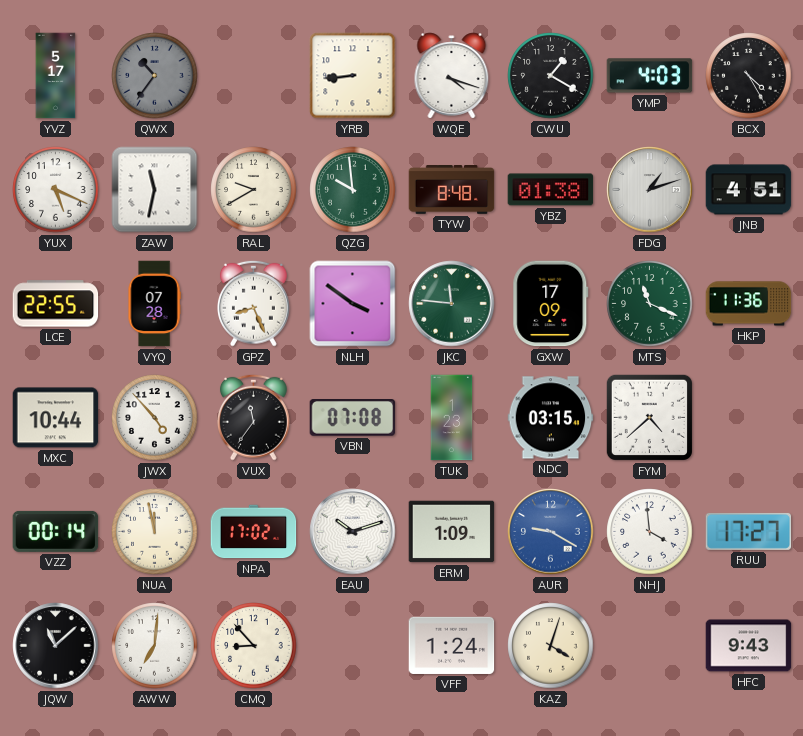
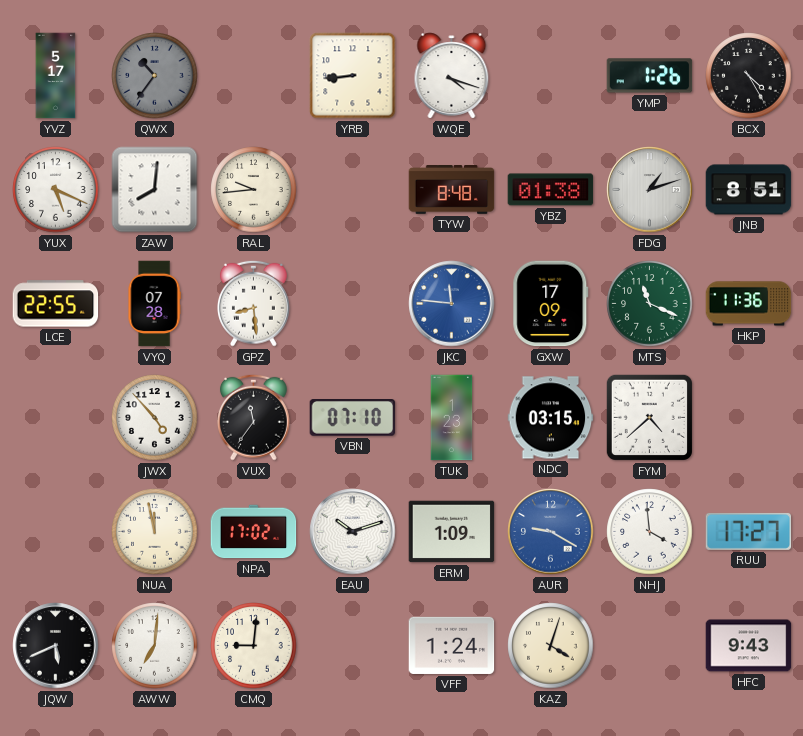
CWU: 1:20 -> none (551, 76)
YMP: 4:03 -> 1:26 (650, 76)
ZAW: 11:32 -> 8:01 (155, 190)
RAL: 9:40 -> 9:44 (254, 190)
QZG: 9:59 -> none (353, 190)
JNB: 4:51 -> 8:51 (749, 190)
GPZ: 8:26 -> 8:29 (254, 303)
NLH: 3:51 -> none (353, 304)
JKC dial: green -> blue (452, 304)
MXC: 10:44 -> none (56, 418)
VBN: 07:08 -> 07:10 (353, 418)
VZZ: 00:14 -> none (56, 531)
JQW: 11:08 -> 5:41 (56, 646)
CMQ: 8:53 -> 9:01 (254, 646)
